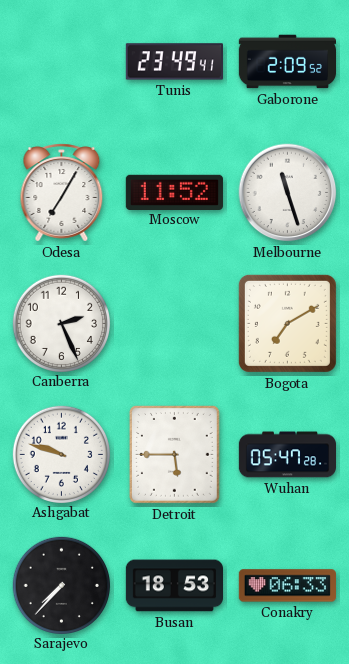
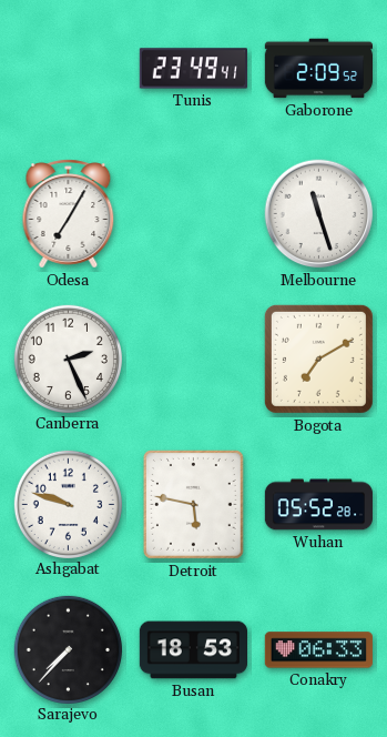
Moscow: 11:52 -> none (174, 192)
Detroit: 5:45 -> 5:47 (193, 505)
Wuhan: 05:47 -> 05:52 (318, 505)
